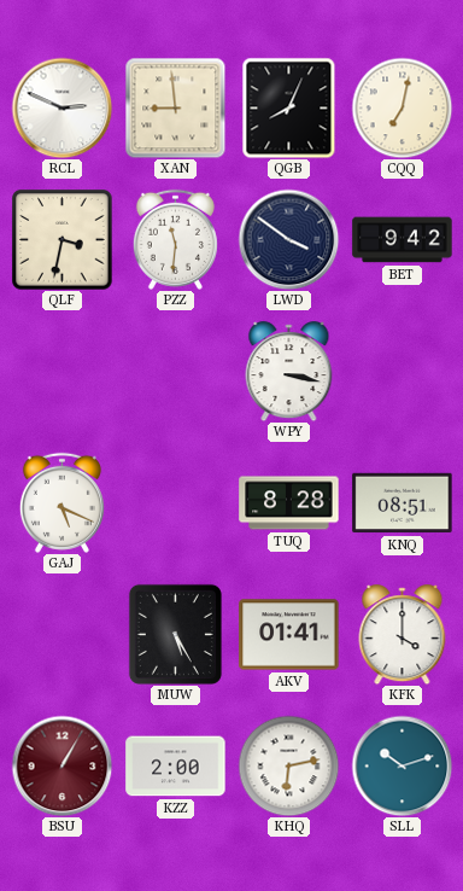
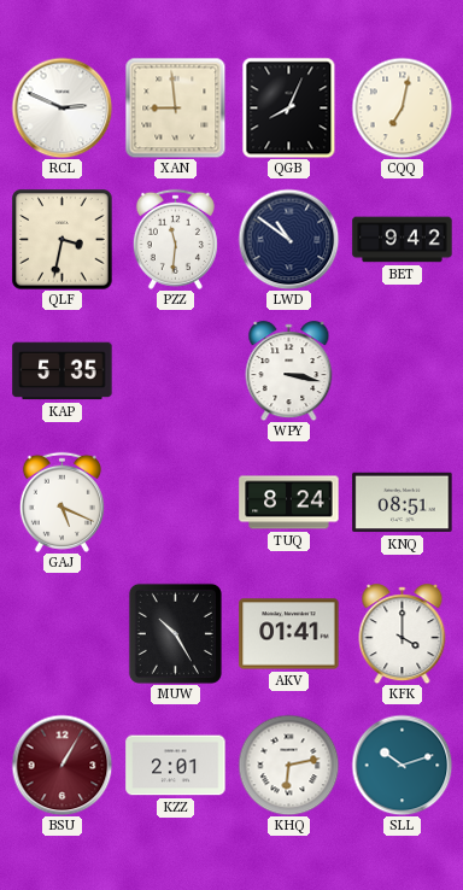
LWD: 3:51 -> 10:51 (288, 239)
KAP: none -> 5:35 (63, 371)
TUQ: 8:28 -> 8:24 (289, 503)
MUW: 5:25 -> 10:25 (175, 633)
KZZ: 2:00 -> 2:01 (176, 766)
